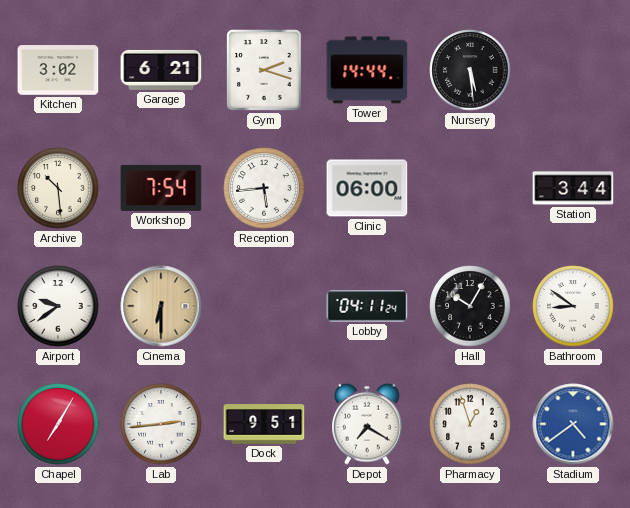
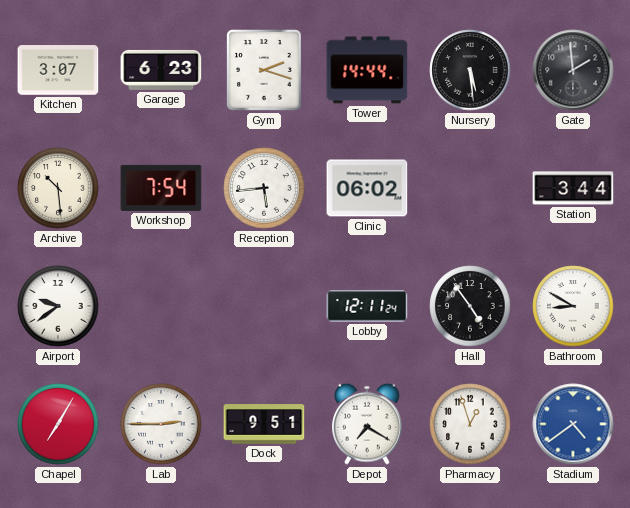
Kitchen: 3:02 -> 3:07 (58, 70)
Garage: 6:21 -> 6:23 (161, 70)
Gate: none -> 1:59 (573, 70)
Clinic: 06:00 -> 06:02 (367, 188)
Cinema: 6:30 -> none (161, 306)
Lobby: 04:11 -> 12:11 (367, 306)
Hall: 10:05 -> 4:54 (470, 306)
Bathroom: 8:51 -> 8:50 (573, 306)
Lab: 2:44 -> 2:45 (161, 424)
